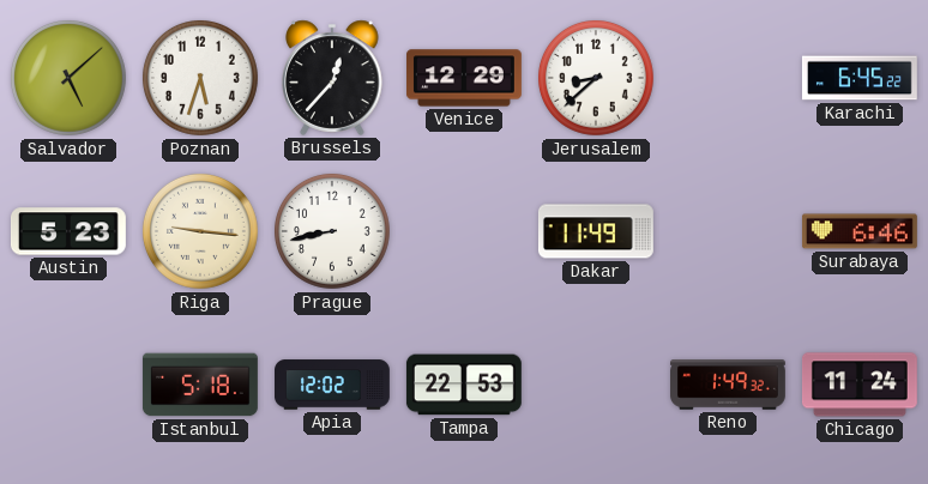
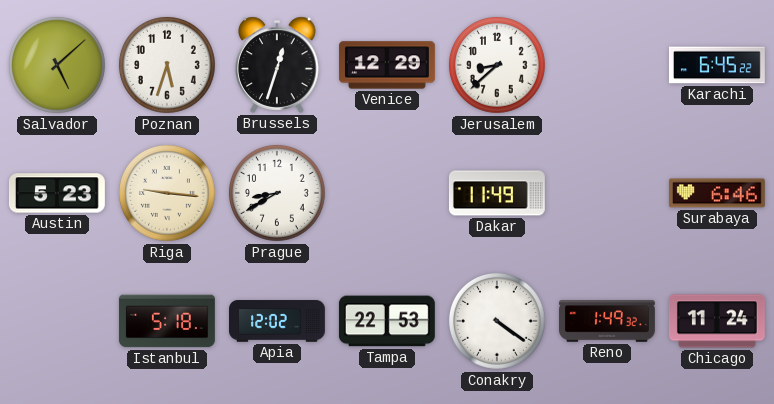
Brussels: 12:37 -> 12:33 (277, 65)
Prague: 8:43 -> 8:40 (277, 193)
Conakry: none -> 4:21 (497, 321)
